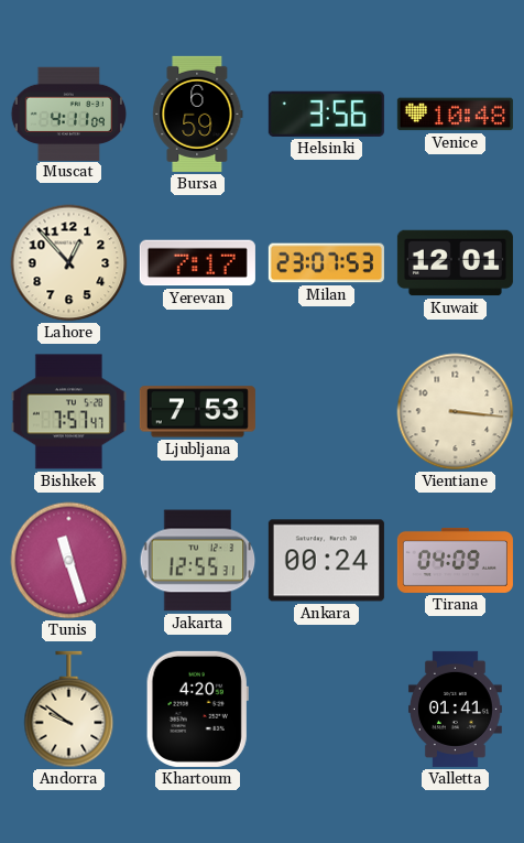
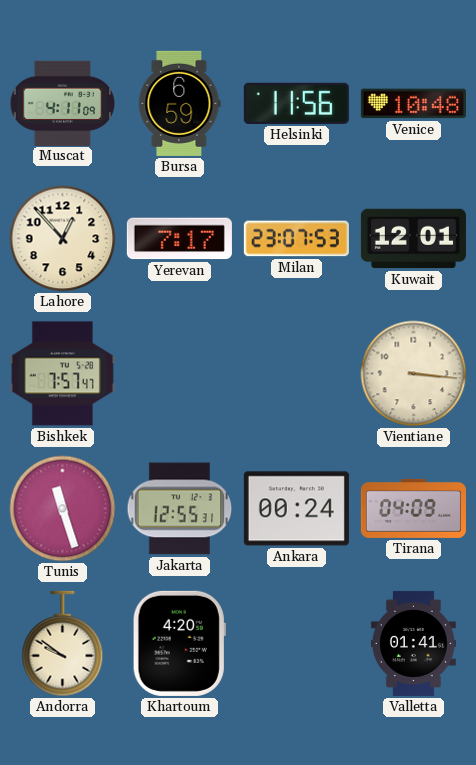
Helsinki: 3:56 -> 11:56 (296, 103)
Ljubljana: 7:53 -> none (197, 412)
